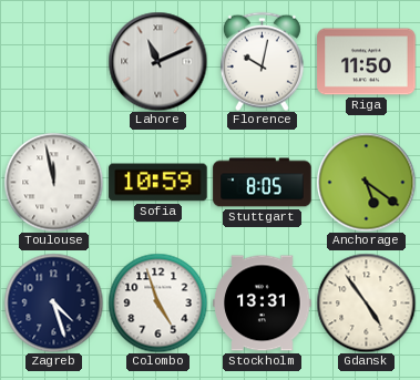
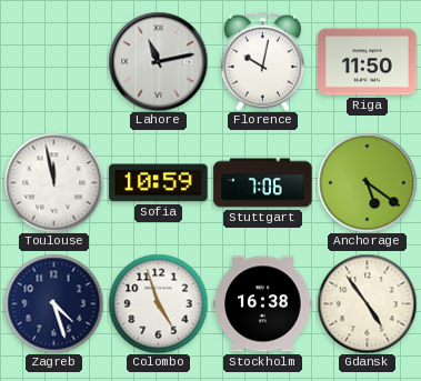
Lahore: 11:11 -> 11:13 (158, 61)
Stuttgart: 8:05 -> 7:06 (263, 183)
Stockholm: 13:31 -> 16:38 (263, 304)
